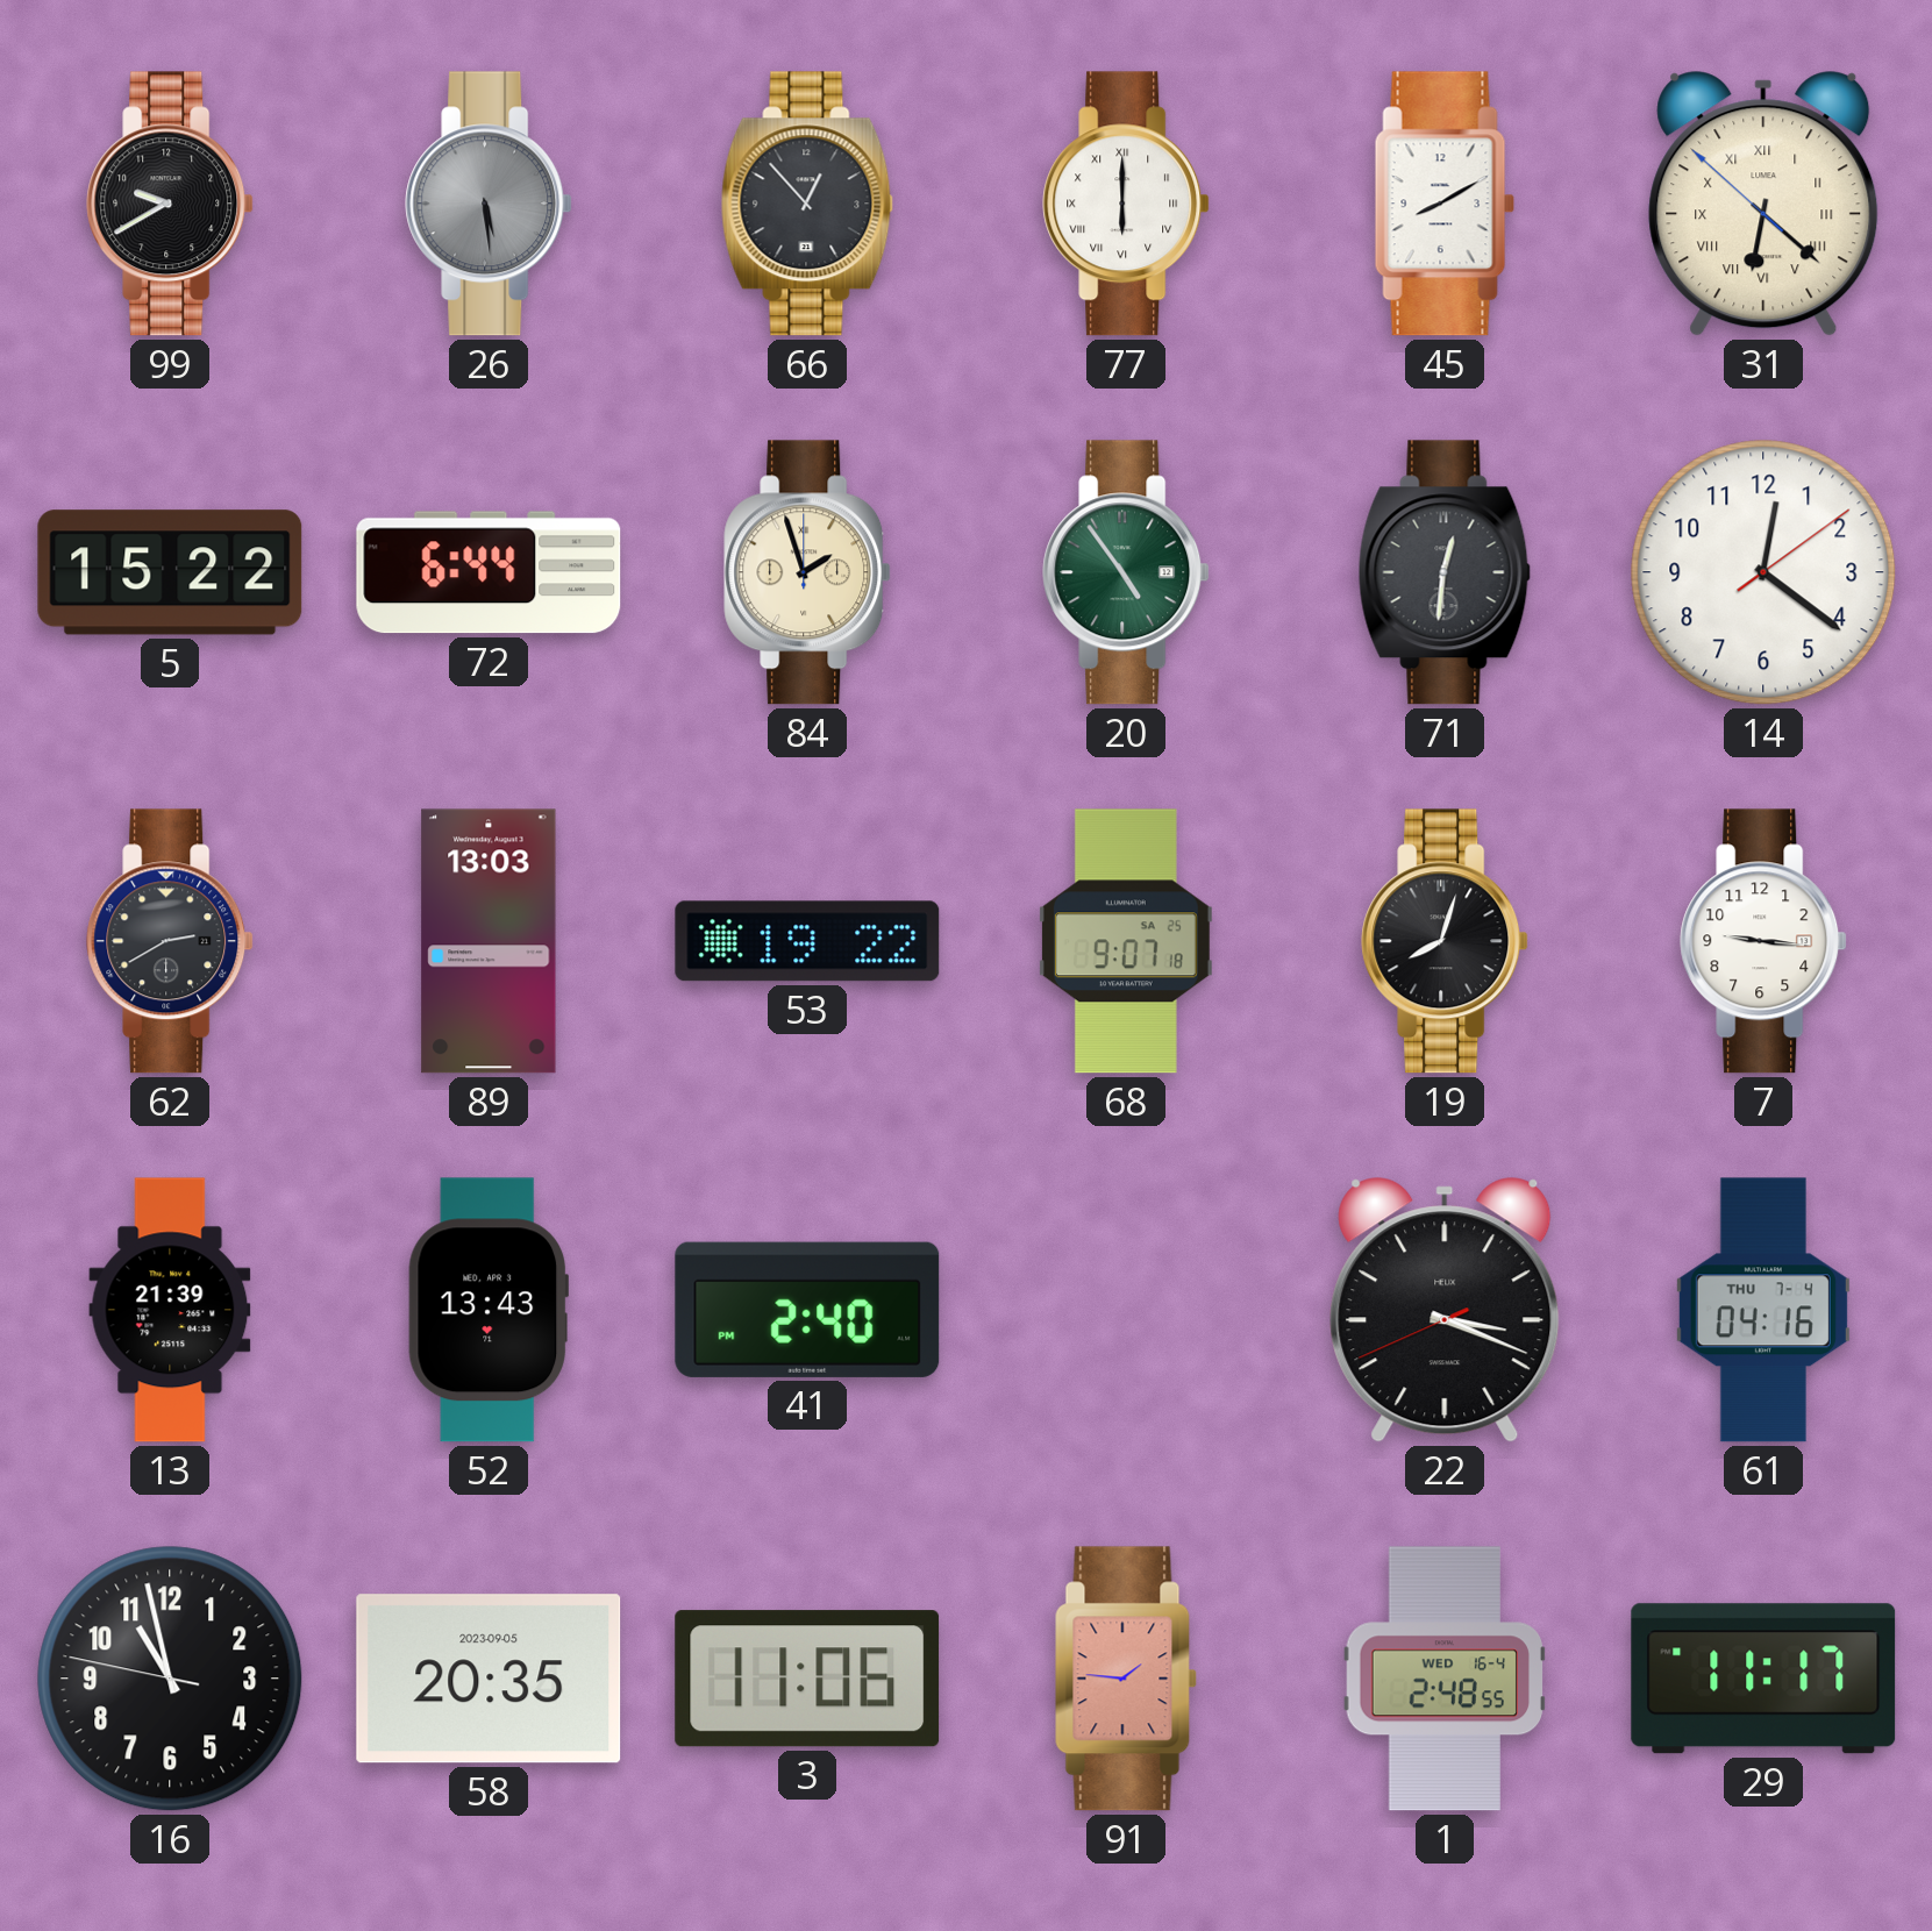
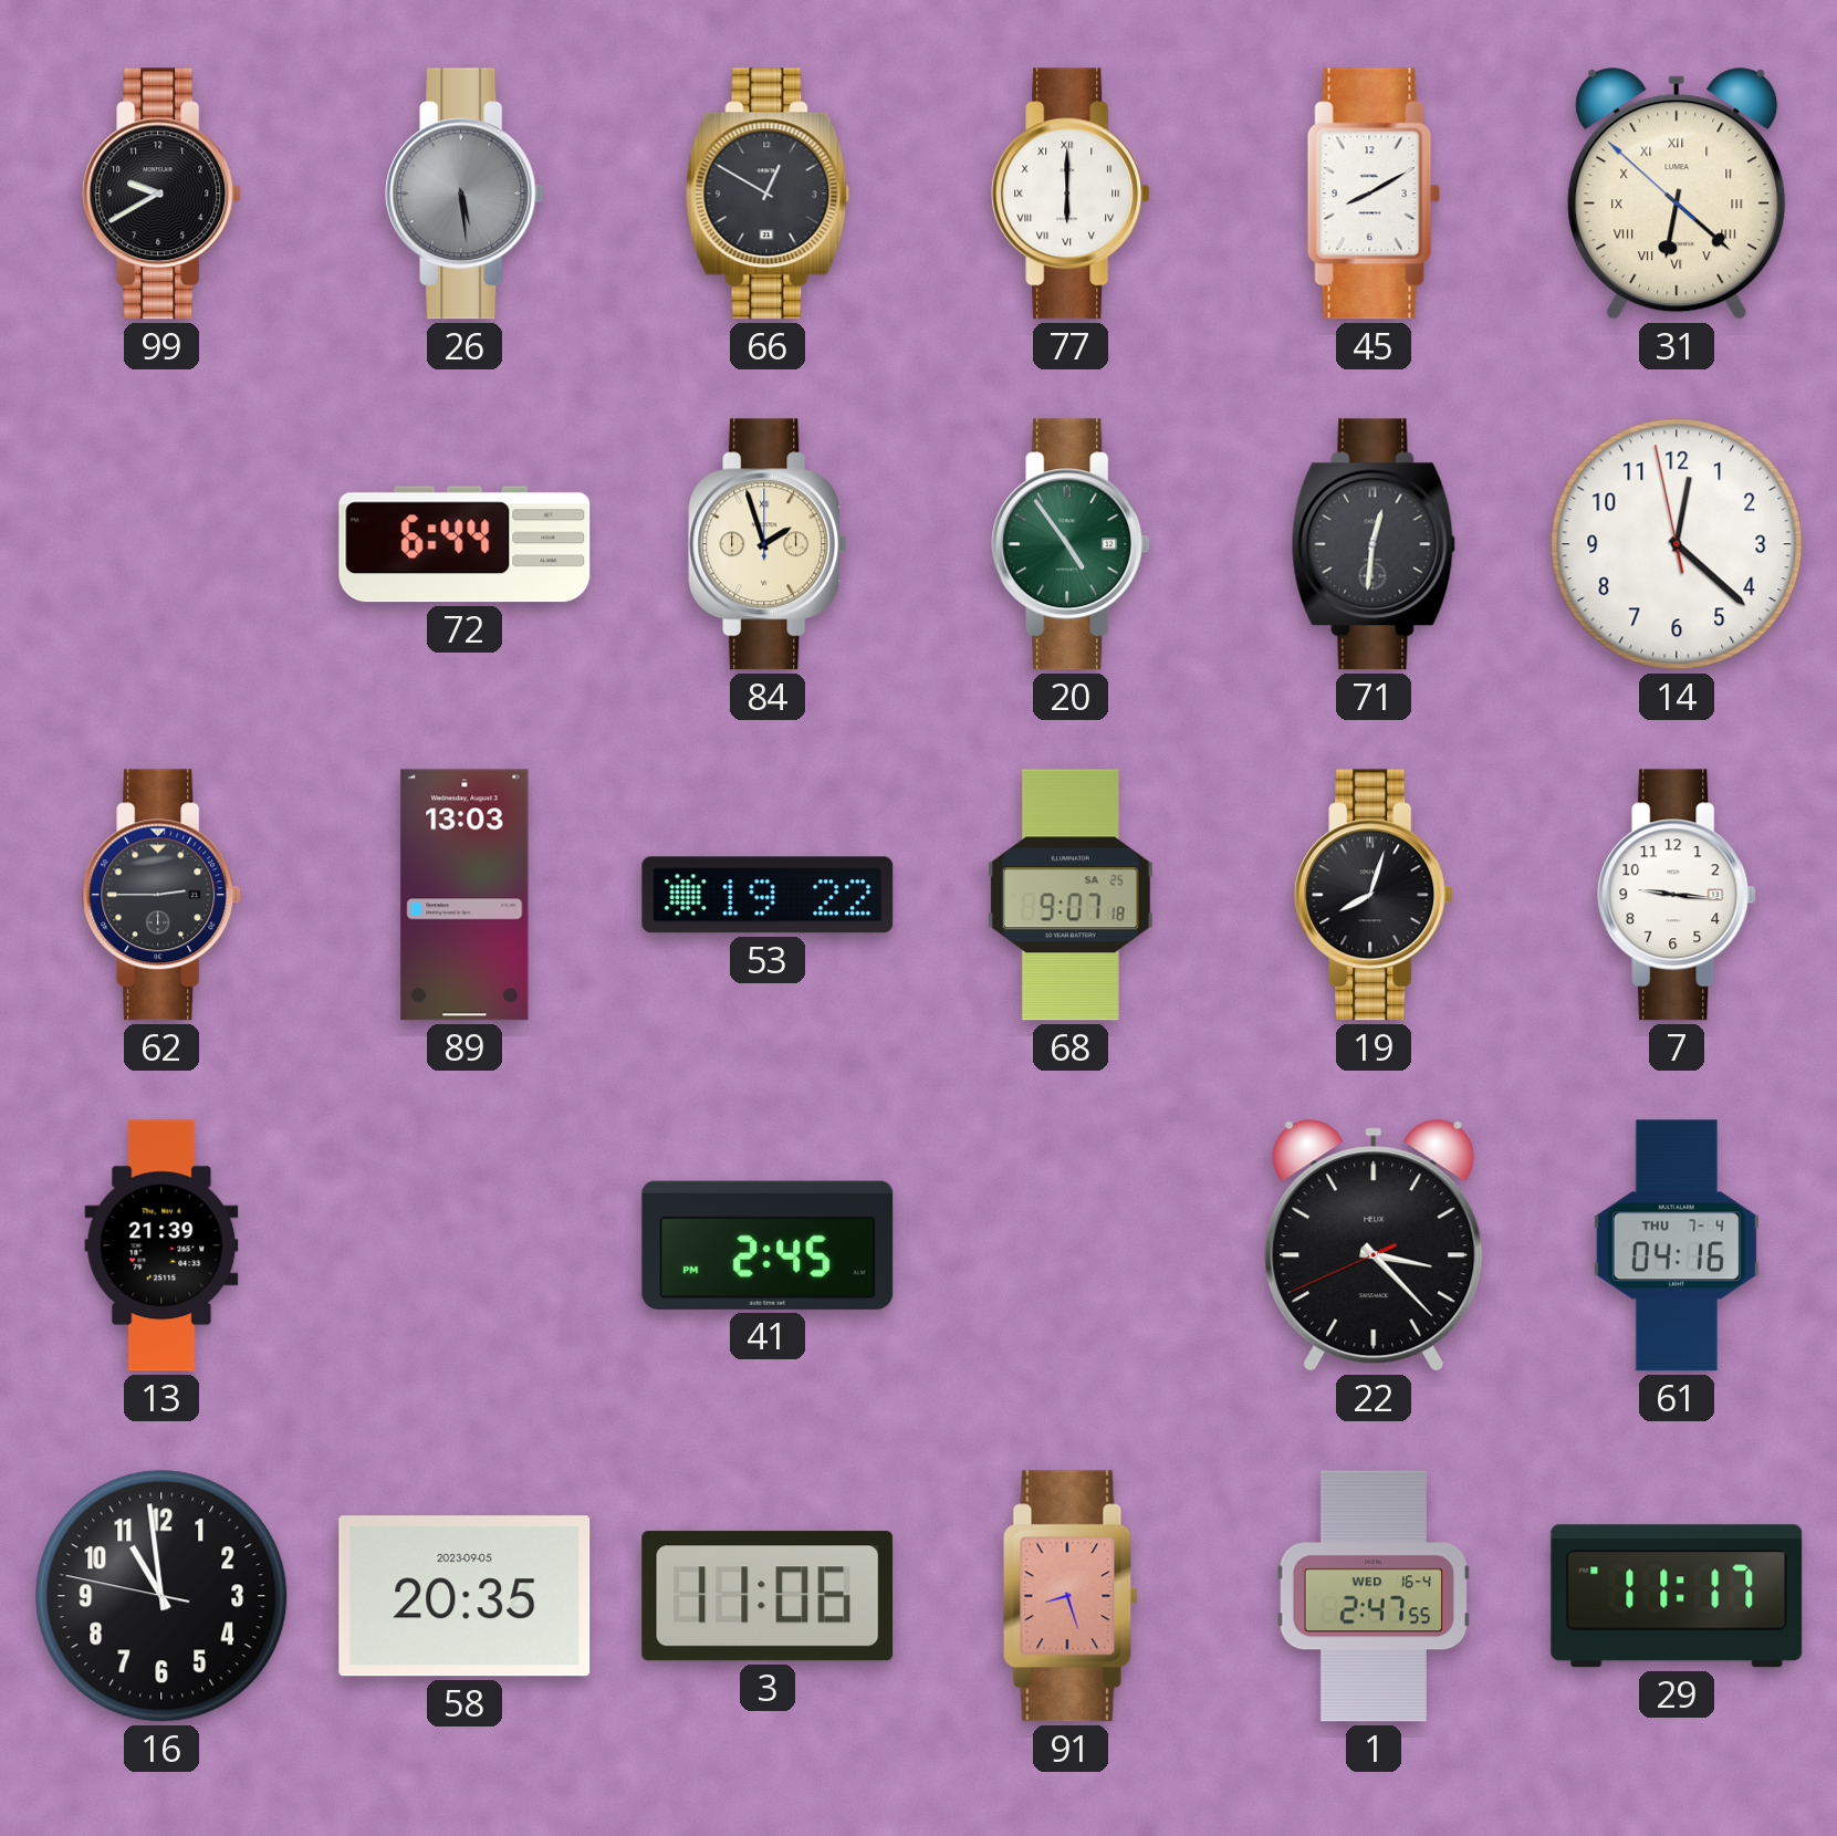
66: 12:53 -> 12:50 (768, 194)
5: 15:22 -> none (170, 572)
14: 12:21:09 -> 12:21:58 (1677, 544)
62: 2:40 -> 2:45 (161, 895)
52: 13:43 -> none (487, 1310)
41: 2:40 -> 2:45 (768, 1245)
22: 3:18 -> 3:22 (1374, 1245)
16: 10:57 -> 10:58 (161, 1596)
91: 1:46 -> 8:27 (1071, 1596)
1: 2:48 -> 2:47 (1372, 1596)
